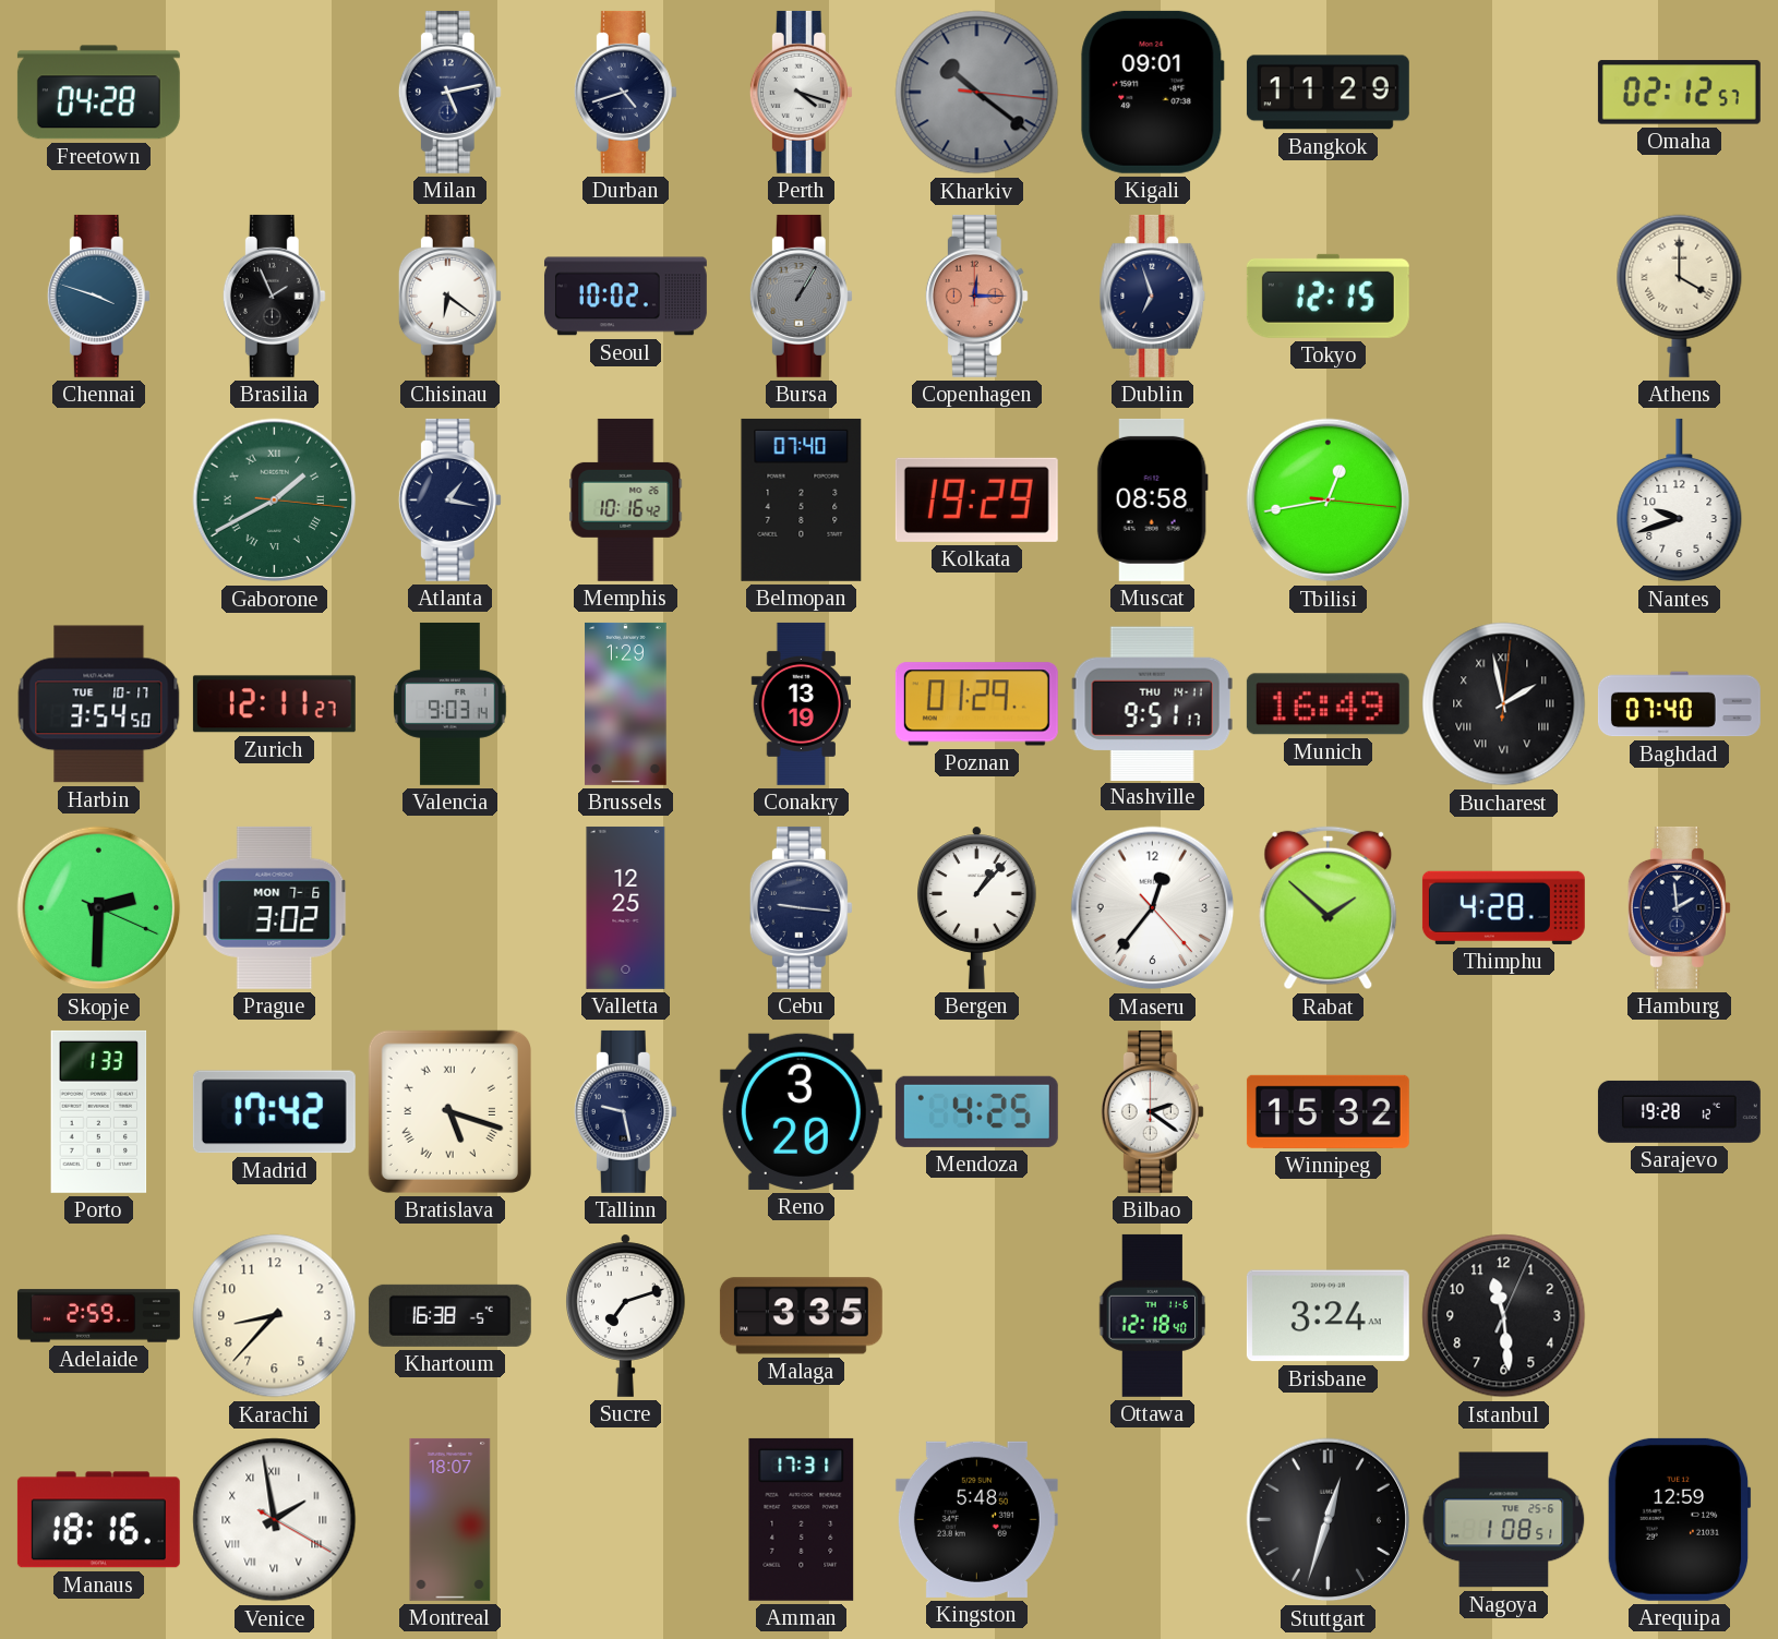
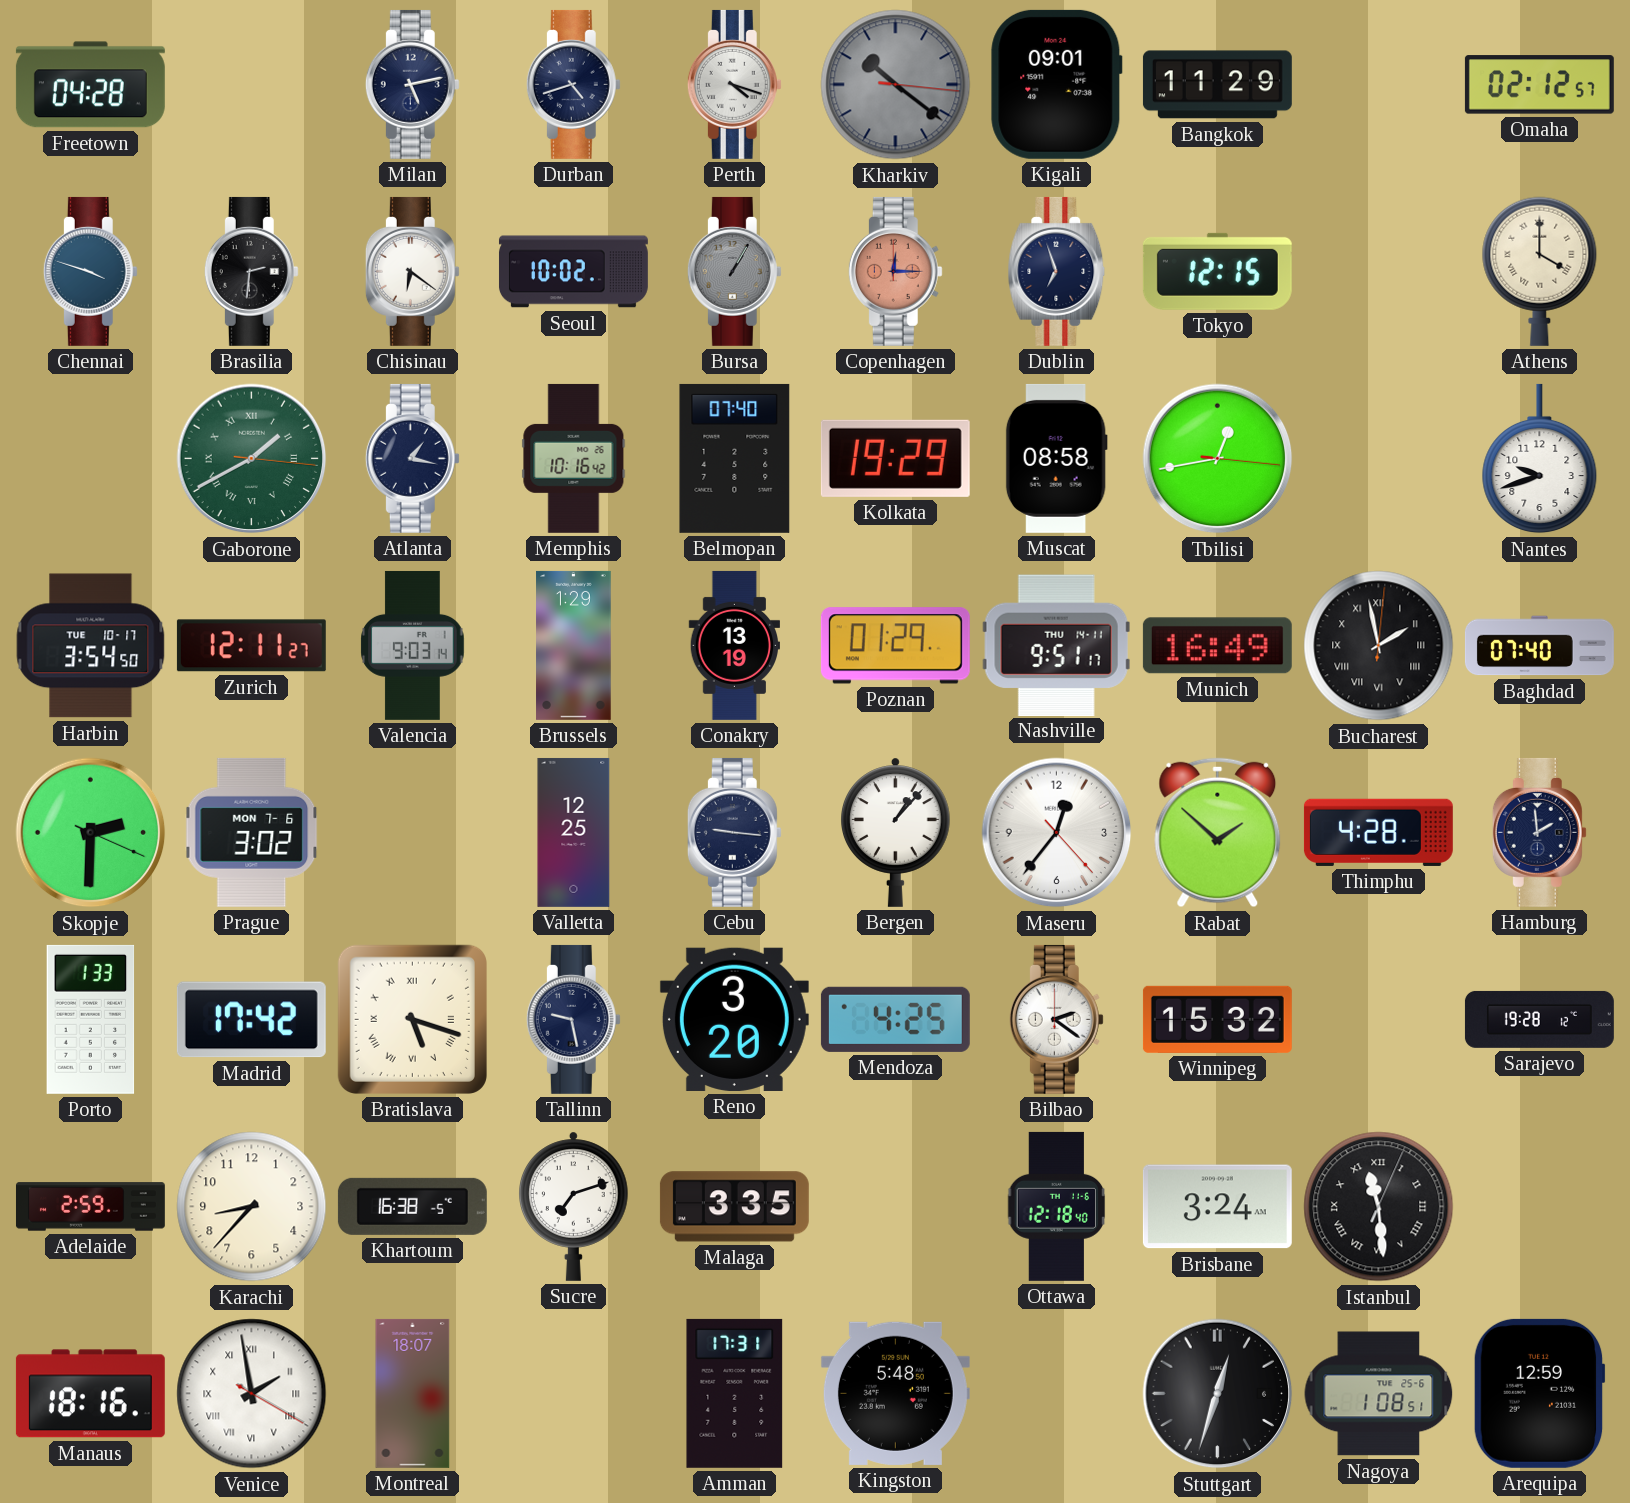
Brasilia: 1:56 -> 2:31 (251, 271)
Istanbul numerals: Arabic -> Roman (1379, 1207)
